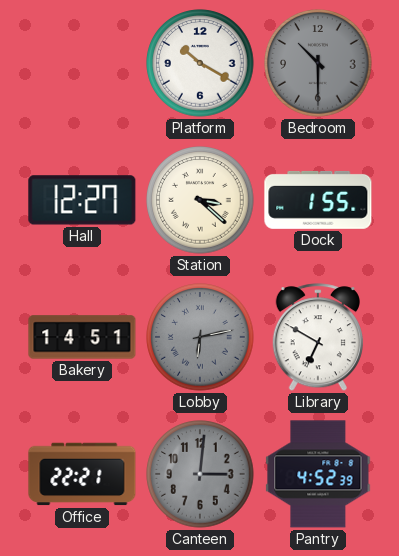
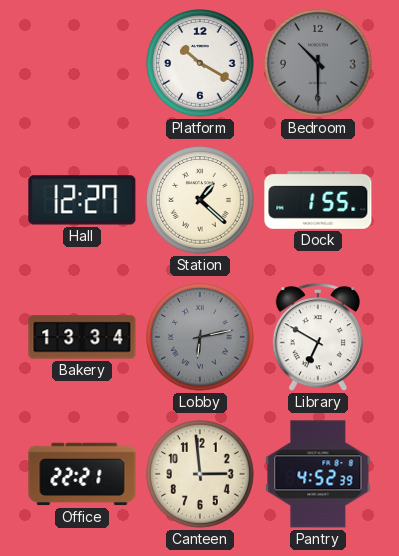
Station: 3:22 -> 1:22 (200, 200)
Bakery: 14:51 -> 13:34 (82, 337)
Canteen: 3:01 -> 2:59 (200, 474)
Canteen dial: grey -> cream (200, 474)
